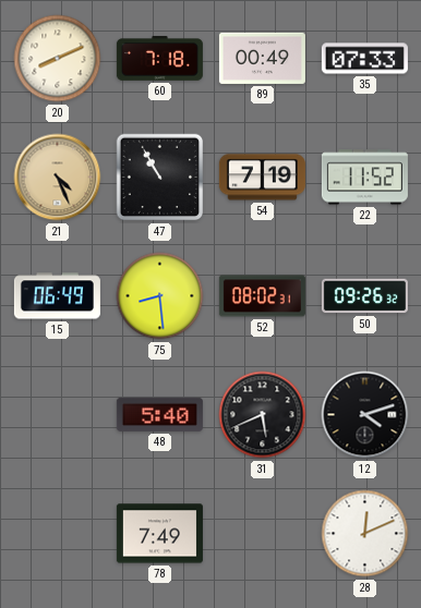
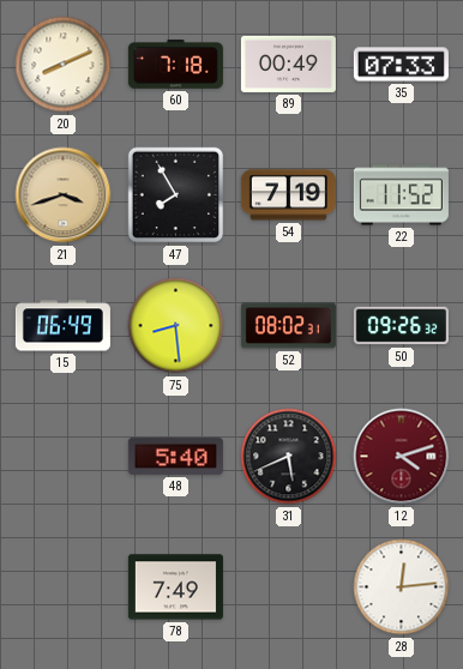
21: 4:26 -> 3:42 (64, 195)
47: 10:55 -> 7:55 (176, 195)
12 dial: black -> burgundy (402, 457)
28: 12:11 -> 12:14 (402, 587)
